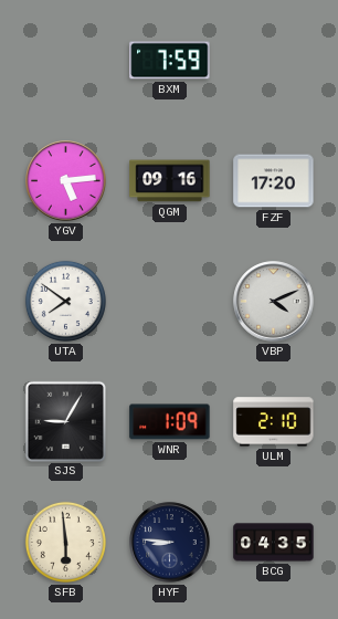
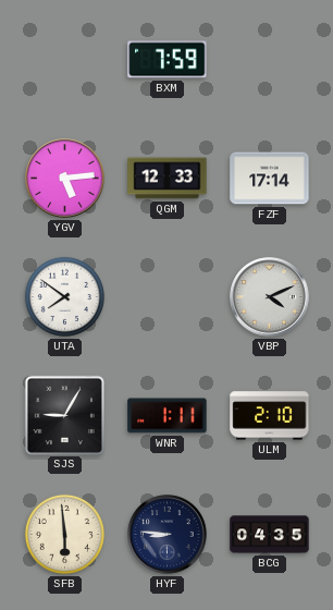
QGM: 09:16 -> 12:33 (168, 179)
FZF: 17:20 -> 17:14 (270, 179)
WNR: 1:09 -> 1:11 (168, 416)
